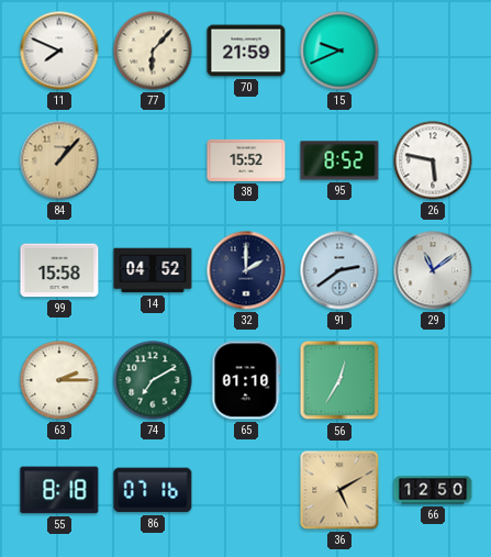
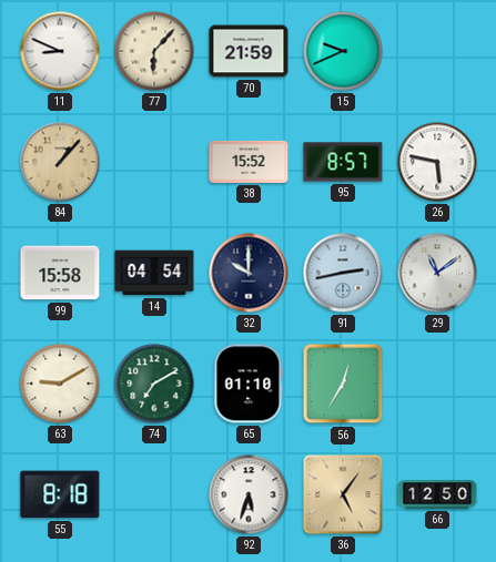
11: 7:49 -> 8:49 (60, 51)
95: 8:52 -> 8:57 (343, 162)
14: 04:52 -> 04:54 (154, 273)
32: 2:00 -> 10:00 (249, 273)
91: 2:39 -> 2:43 (343, 273)
63: 2:15 -> 9:10 (60, 384)
86: 07:16 -> none (153, 490)
92: none -> 5:33 (249, 494)
36: 5:10 -> 5:06 (343, 494)
